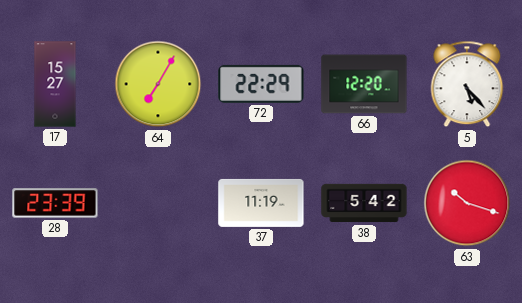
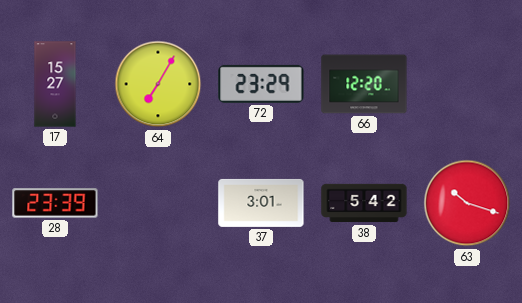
72: 22:29 -> 23:29 (261, 84)
5: 5:23 -> none (467, 84)
37: 11:19 -> 3:01 (261, 203)
